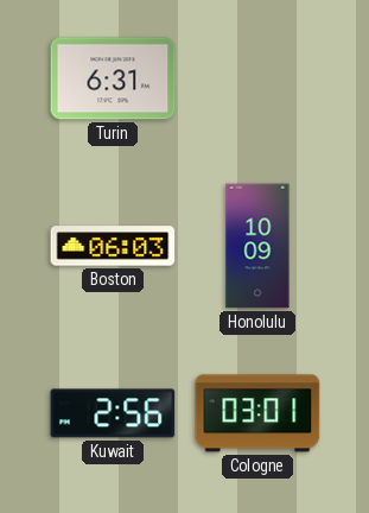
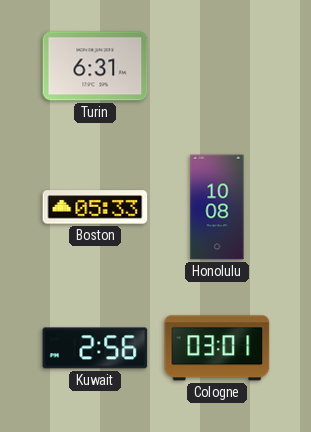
Boston: 06:03 -> 05:33 (95, 207)
Honolulu: 10:09 -> 10:08 (217, 207)
